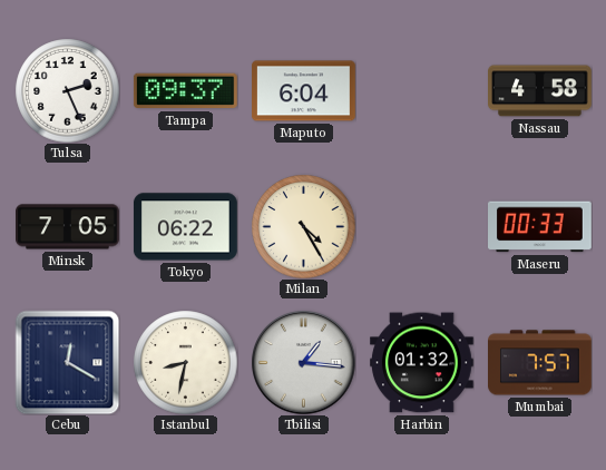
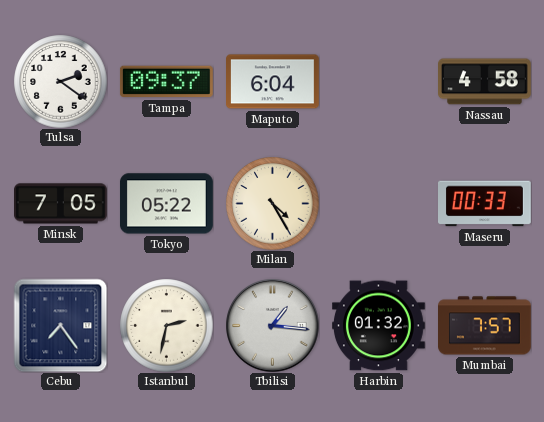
Tulsa: 2:26 -> 2:21 (60, 81)
Tokyo: 06:22 -> 05:22 (166, 204)
Cebu: 12:20 -> 7:24 (60, 325)
Istanbul: 8:32 -> 2:32 (166, 325)
